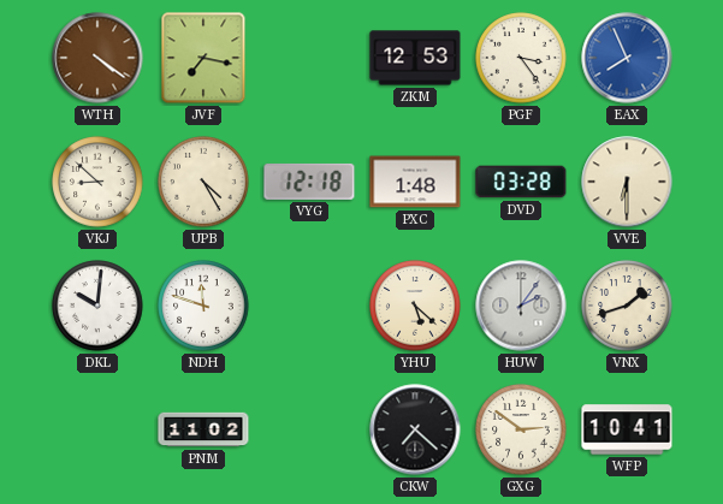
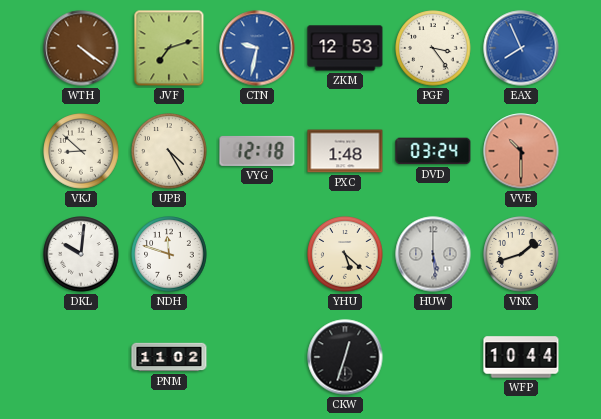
JVF: 7:17 -> 7:12 (169, 48)
CTN: none -> 9:32 (257, 48)
DVD: 03:28 -> 03:24 (433, 151)
VVE: 6:30 -> 10:30 (521, 151)
VVE dial: cream -> salmon (521, 151)
HUW: 2:06 -> 5:29 (433, 254)
CKW: 7:22 -> 12:33 (345, 357)
GXG: 2:51 -> none (521, 429)
WFP: 10:41 -> 10:44 (521, 357)
